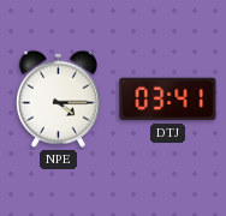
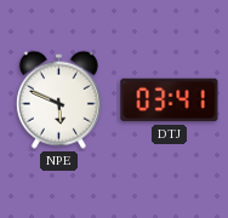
NPE: 4:15 -> 5:49 (58, 99)
